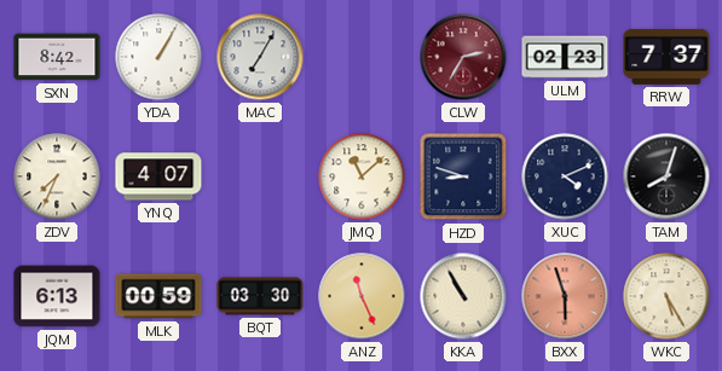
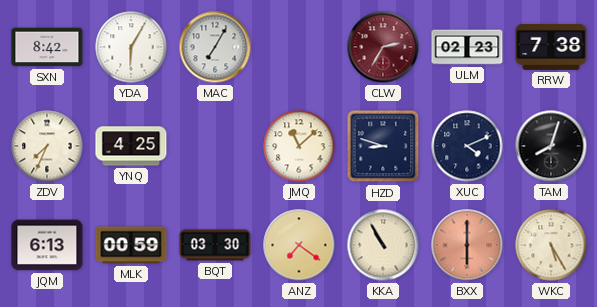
YDA: 1:05 -> 6:05 (131, 47)
RRW: 7:37 -> 7:38 (551, 47)
YNQ: 4:07 -> 4:25 (131, 146)
ANZ: 11:26 -> 7:21 (299, 245)
BXX: 5:57 -> 6:00 (467, 245)
